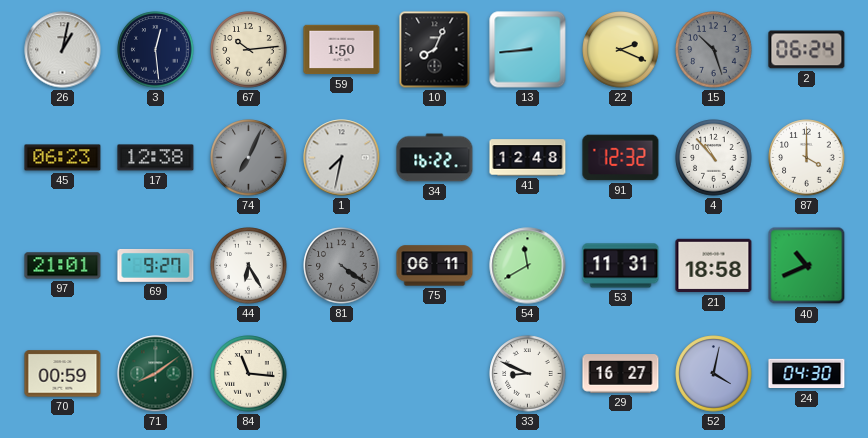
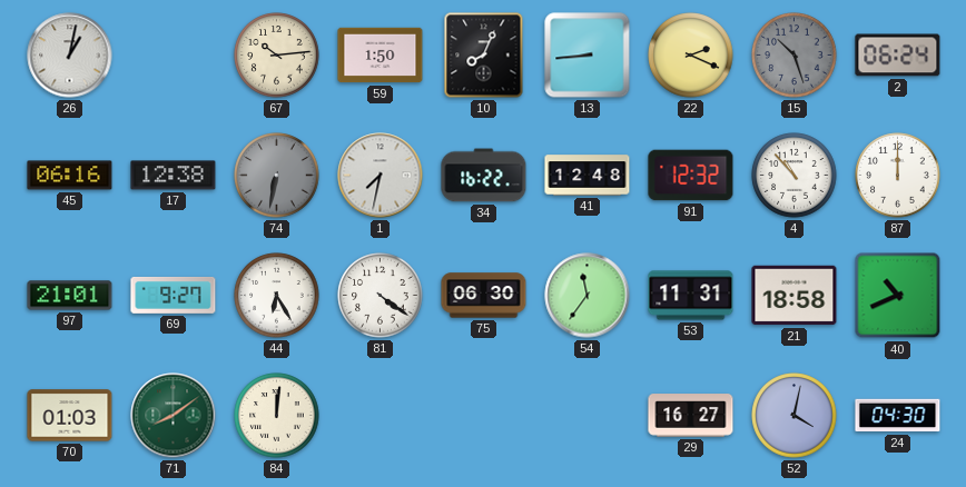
3: 12:29 -> none (156, 50)
45: 06:23 -> 06:16 (70, 176)
74: 7:04 -> 6:32 (277, 176)
87: 4:00 -> 12:00 (898, 176)
81 dial: grey -> white (381, 296)
75: 06:11 -> 06:30 (484, 296)
54: 11:40 -> 11:36 (588, 296)
70: 00:59 -> 01:03 (70, 416)
84: 11:16 -> 12:01 (277, 416)
33: 8:49 -> none (528, 374)
